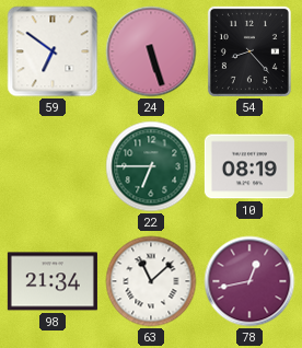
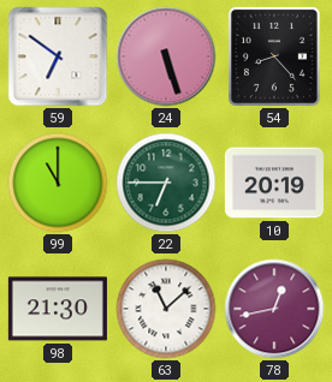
99: none -> 11:00 (58, 183)
10: 08:19 -> 20:19 (274, 183)
98: 21:34 -> 21:30 (58, 309)
